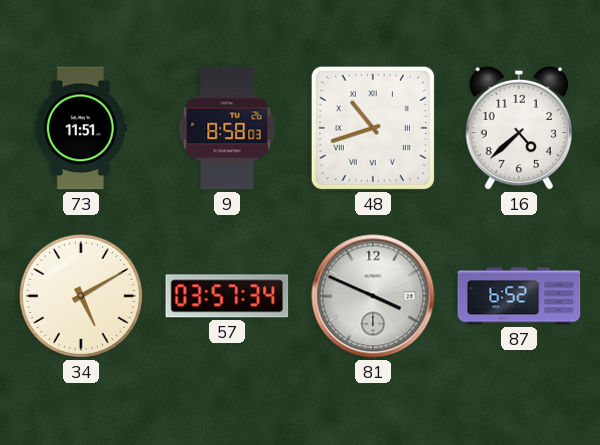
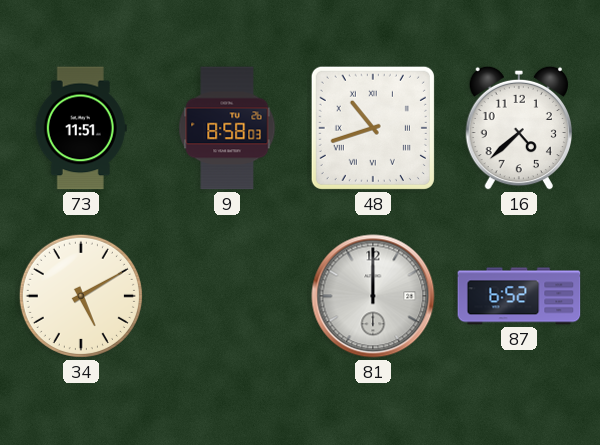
57: 03:57 -> none (227, 296)
81: 3:49 -> 12:00 (373, 296)
